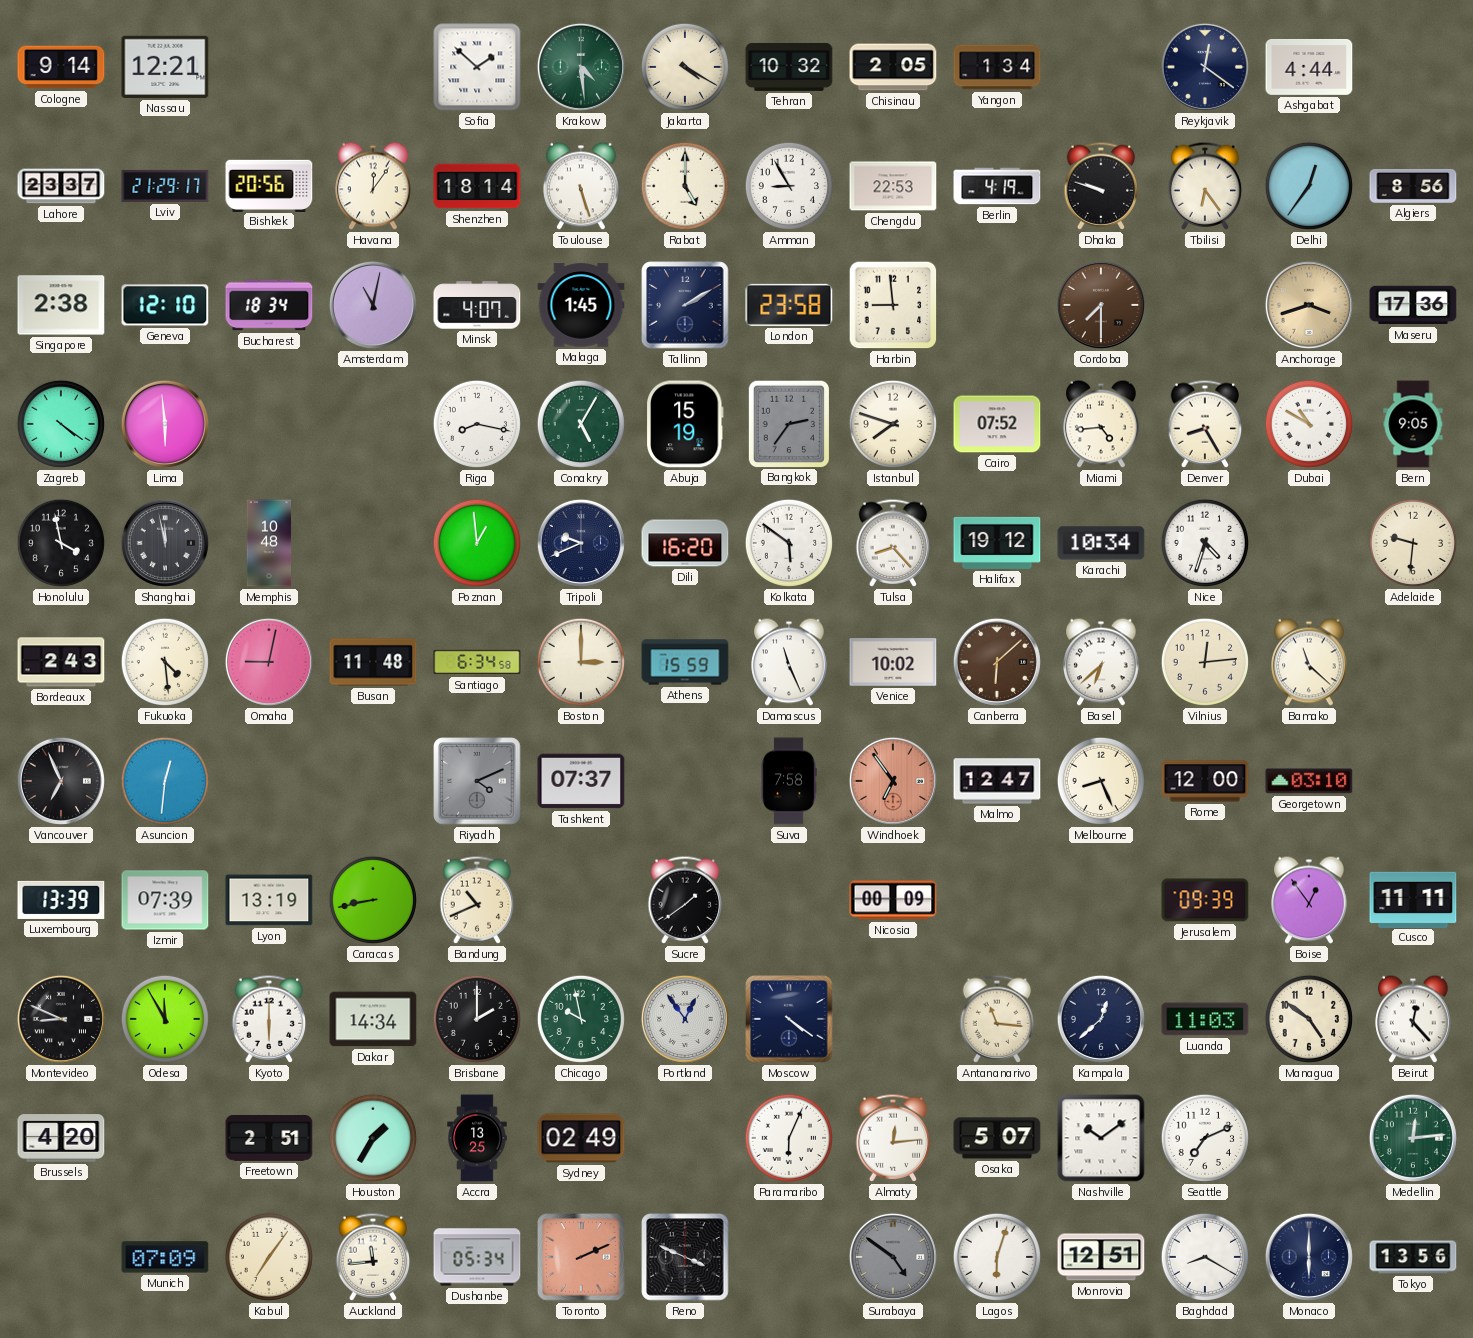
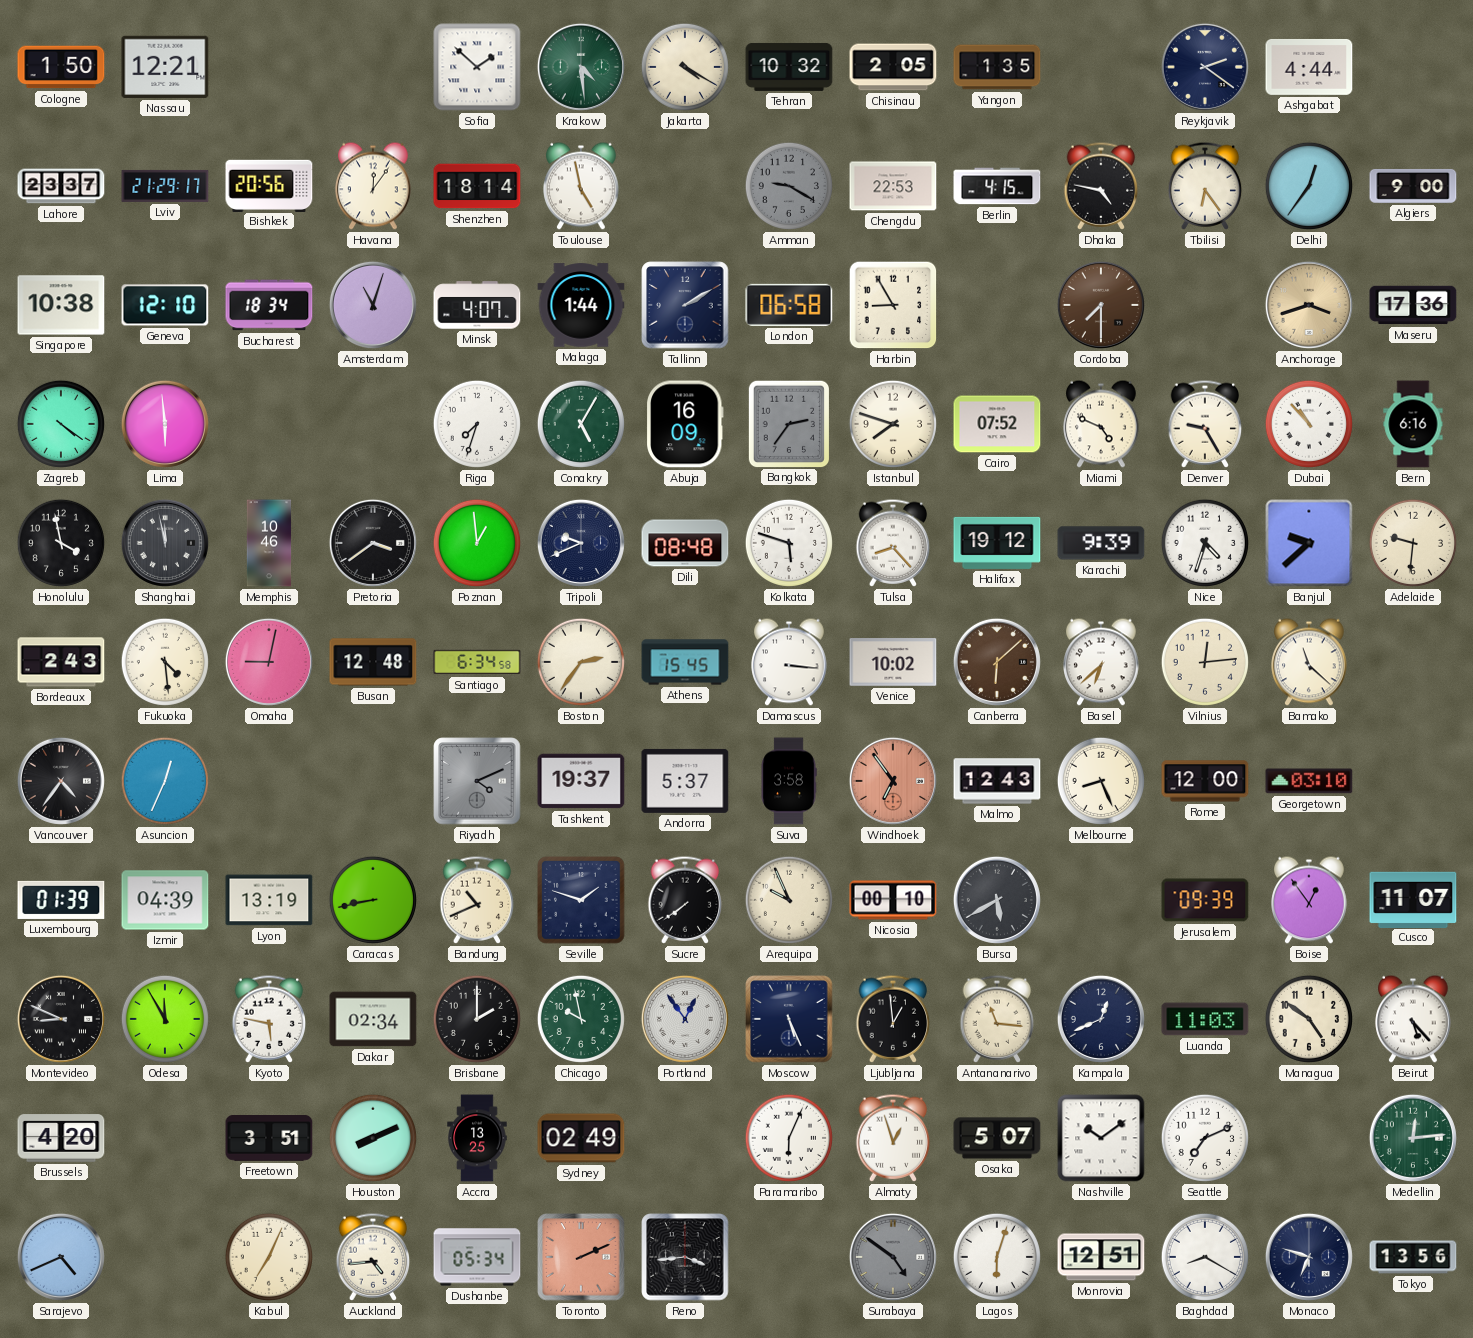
Cologne: 9:14 -> 1:50 (61, 67)
Yangon: 1:34 -> 1:35 (997, 67)
Reykjavik: 12:21 -> 2:21 (1205, 67)
Toulouse: 5:27 -> 4:58 (581, 186)
Rabat: 5:00 -> none (685, 186)
Amman: 8:55 -> 9:20 (789, 186)
Amman dial: white -> grey (789, 186)
Berlin: 4:19 -> 4:15 (997, 186)
Dhaka: 9:48 -> 4:47 (1101, 186)
Algiers: 8:56 -> 9:00 (1413, 186)
Singapore: 2:38 -> 10:38 (61, 305)
Amsterdam: 11:02 -> 11:03 (373, 305)
Malaga: 1:45 -> 1:44 (581, 305)
London: 23:58 -> 06:58 (789, 305)
Harbin: 8:59 -> 8:55 (893, 305)
Riga: 8:17 -> 7:33 (477, 424)
Abuja: 15:19 -> 16:09 (685, 424)
Miami: 4:44 -> 4:49 (1101, 424)
Denver: 8:25 -> 9:25 (1205, 424)
Dubai: 10:50 -> 10:53 (1309, 424)
Bern: 9:05 -> 6:16 (1413, 424)
Memphis: 10:48 -> 10:46 (269, 543)
Pretoria: none -> 3:39 (373, 543)
Dili: 16:20 -> 08:48 (685, 543)
Kolkata: 5:51 -> 5:48 (789, 543)
Karachi: 10:34 -> 9:39 (1101, 543)
Banjul: none -> 9:38 (1309, 543)
Busan: 11:48 -> 12:48 (373, 662)
Boston: 3:00 -> 2:36 (581, 662)
Athens: 15:59 -> 15:45 (685, 662)
Damascus: 11:26 -> 3:16 (789, 662)
Vancouver: 6:56 -> 4:36 (61, 781)
Asuncion: 12:31 -> 12:34 (165, 781)
Tashkent: 07:37 -> 19:37 (581, 781)
Andorra: none -> 5:37 (685, 781)
Suva: 7:58 -> 3:58 (789, 781)
Malmo: 12:47 -> 12:43 (997, 781)
Luxembourg: 13:39 -> 01:39 (61, 900)
Izmir: 07:39 -> 04:39 (165, 900)
Seville: none -> 1:48 (582, 901)
Sucre: 1:39 -> 7:39 (685, 900)
Arequipa: none -> 9:56 (789, 900)
Nicosia: 00:09 -> 00:10 (893, 900)
Bursa: none -> 5:40 (997, 900)
Cusco: 11:11 -> 11:07 (1413, 899)
Kyoto: 6:00 -> 5:47 (269, 1019)
Dakar: 14:34 -> 02:34 (373, 1019)
Moscow: 4:21 -> 5:26 (789, 1019)
Ljubljana: none -> 12:59 (893, 1019)
Kampala: 12:38 -> 12:41 (1101, 1019)
Beirut: 12:23 -> 5:23 (1413, 1019)
Freetown: 2:51 -> 3:51 (269, 1139)
Houston: 1:35 -> 8:11 (373, 1138)
Almaty: 12:14 -> 12:57 (893, 1138)
Sarajevo: none -> 4:41 (61, 1257)
Munich: 07:09 -> none (165, 1257)
Kabul: 7:06 -> 7:04 (269, 1257)
Auckland: 11:44 -> 4:44 (373, 1257)
Reno: 3:49 -> 3:44 (685, 1257)
Monaco: 6:00 -> 6:48 (1309, 1257)
